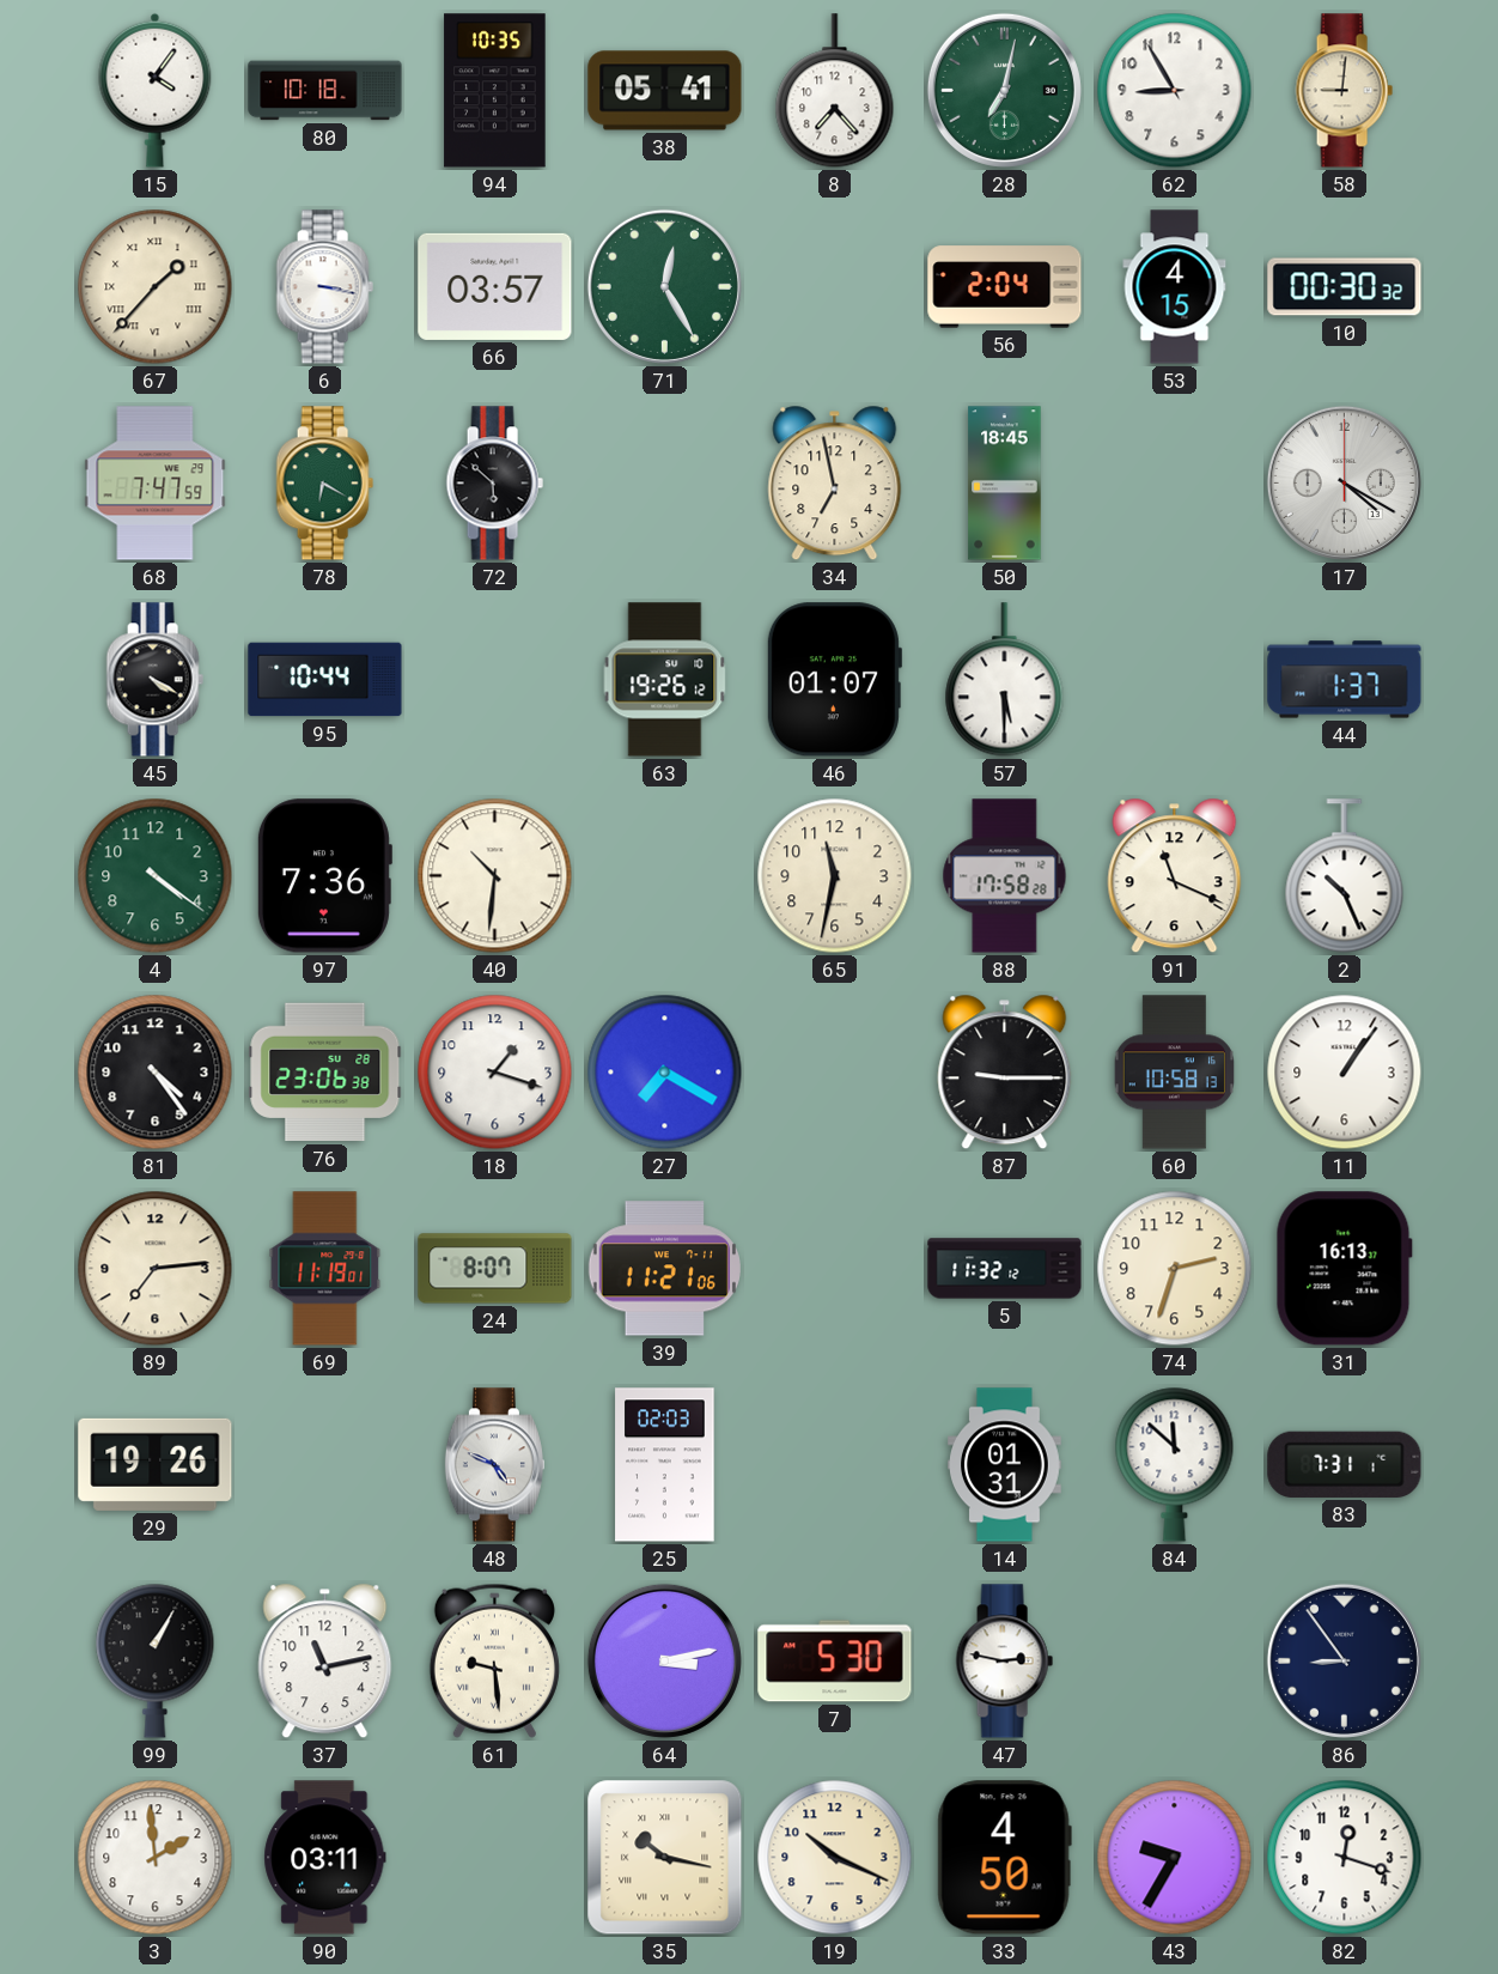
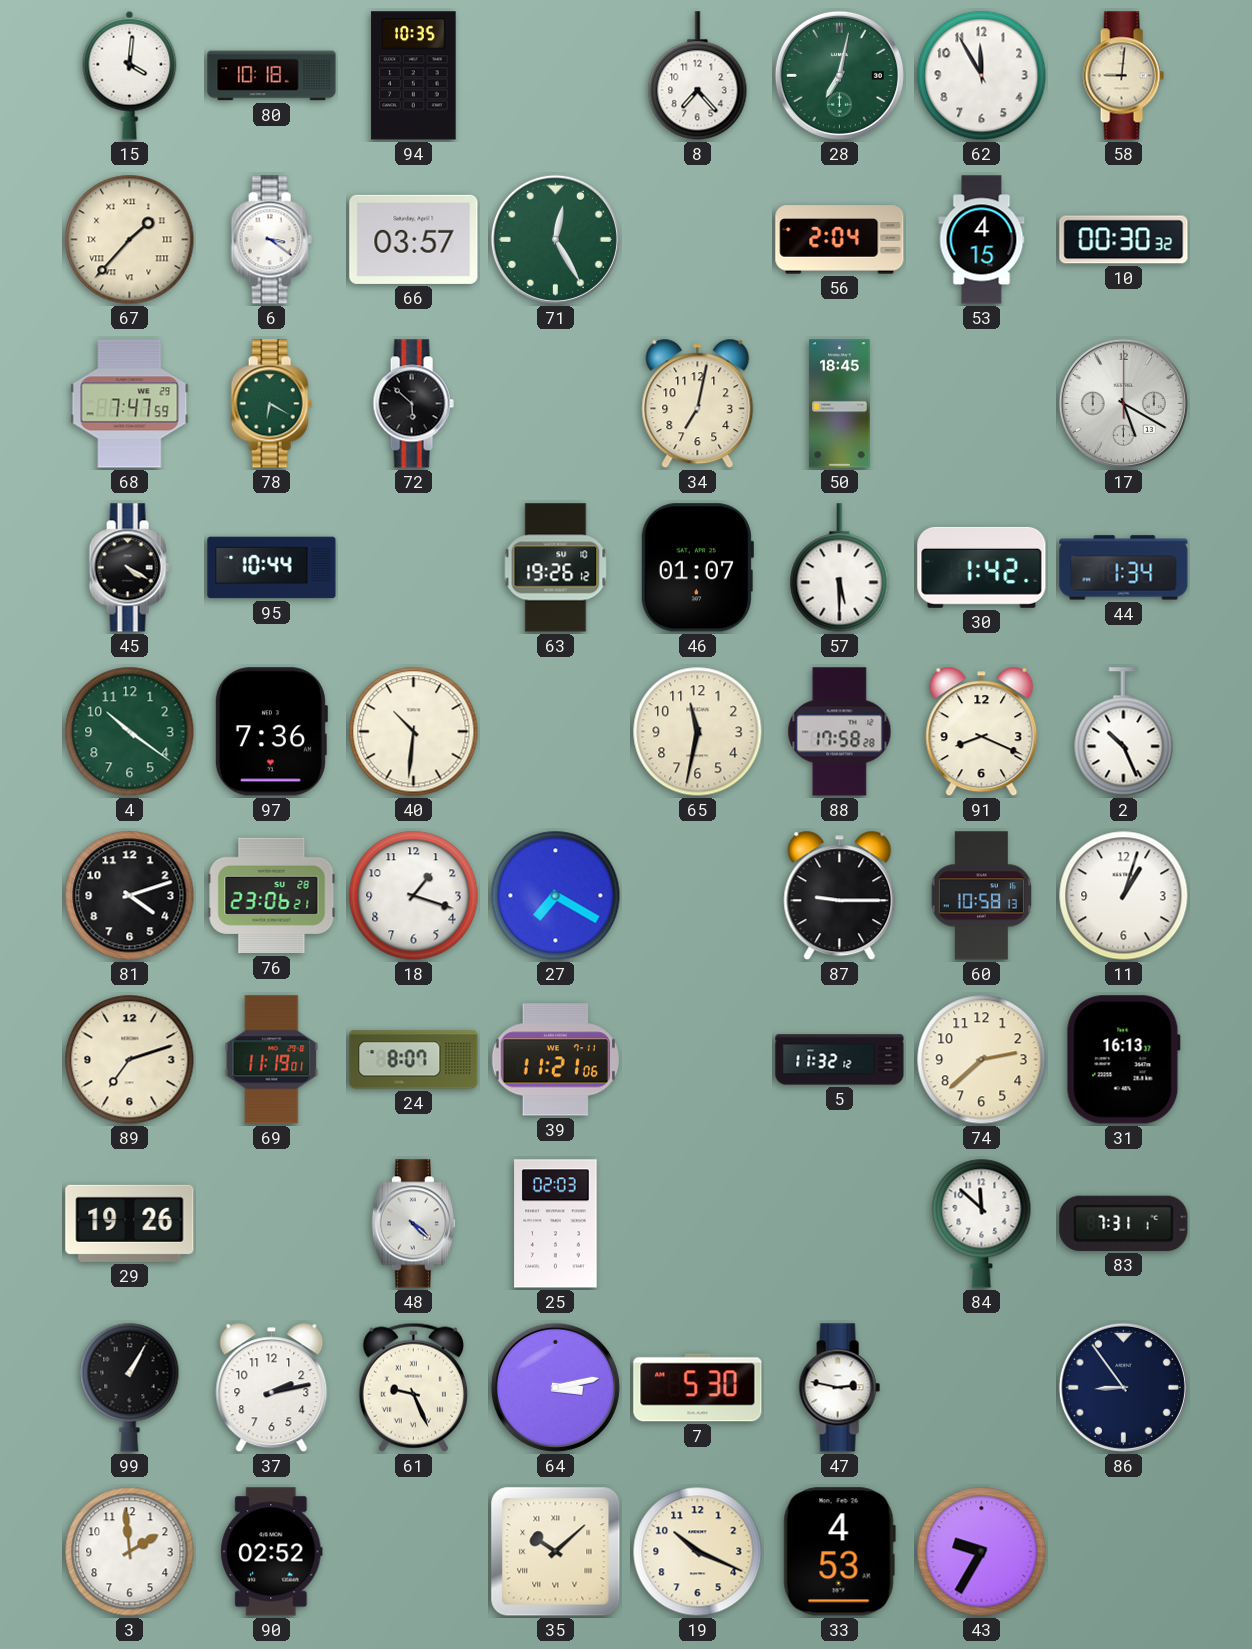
15: 4:06 -> 4:01 (130, 75)
38: 05:41 -> none (665, 91)
62: 8:55 -> 11:55 (982, 76)
6: 3:17 -> 3:21 (271, 240)
34: 6:58 -> 7:02 (698, 404)
17: 4:20 -> 5:20 (1123, 403)
30: none -> 1:42 (982, 567)
44: 1:37 -> 1:34 (1124, 568)
4: 4:21 -> 10:21 (130, 732)
91: 11:19 -> 8:19 (982, 732)
81: 4:24 -> 4:12 (130, 896)
76: 23:06:38 -> 23:06:21 (272, 896)
11: 1:06 -> 1:03 (1124, 896)
89: 7:14 -> 7:12 (130, 1060)
74: 2:33 -> 2:38 (982, 1060)
48: 4:49 -> 4:22 (413, 1224)
14: 01:31 -> none (1005, 1465)
37: 11:13 -> 2:13 (272, 1388)
61: 9:29 -> 9:26 (413, 1387)
90: 03:11 -> 02:52 (272, 1552)
35: 10:17 -> 10:08 (556, 1552)
33: 4:50 -> 4:53 (839, 1552)
82: 12:18 -> none (1345, 1858)
